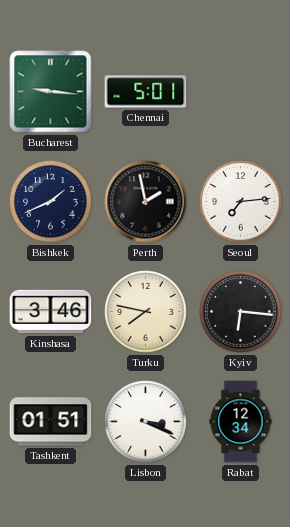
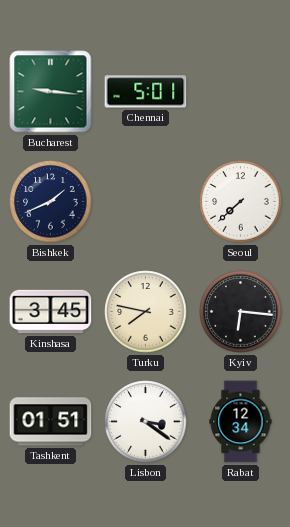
Perth: 1:58 -> none (146, 202)
Seoul: 7:14 -> 7:38 (241, 202)
Kinshasa: 3:46 -> 3:45 (51, 312)
Lisbon: 3:19 -> 3:21 (146, 422)
